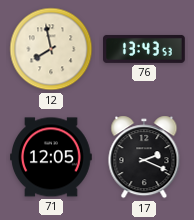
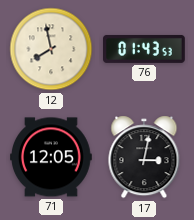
76: 13:43 -> 01:43 (145, 49)
17: 2:19 -> 3:02 (144, 157)
